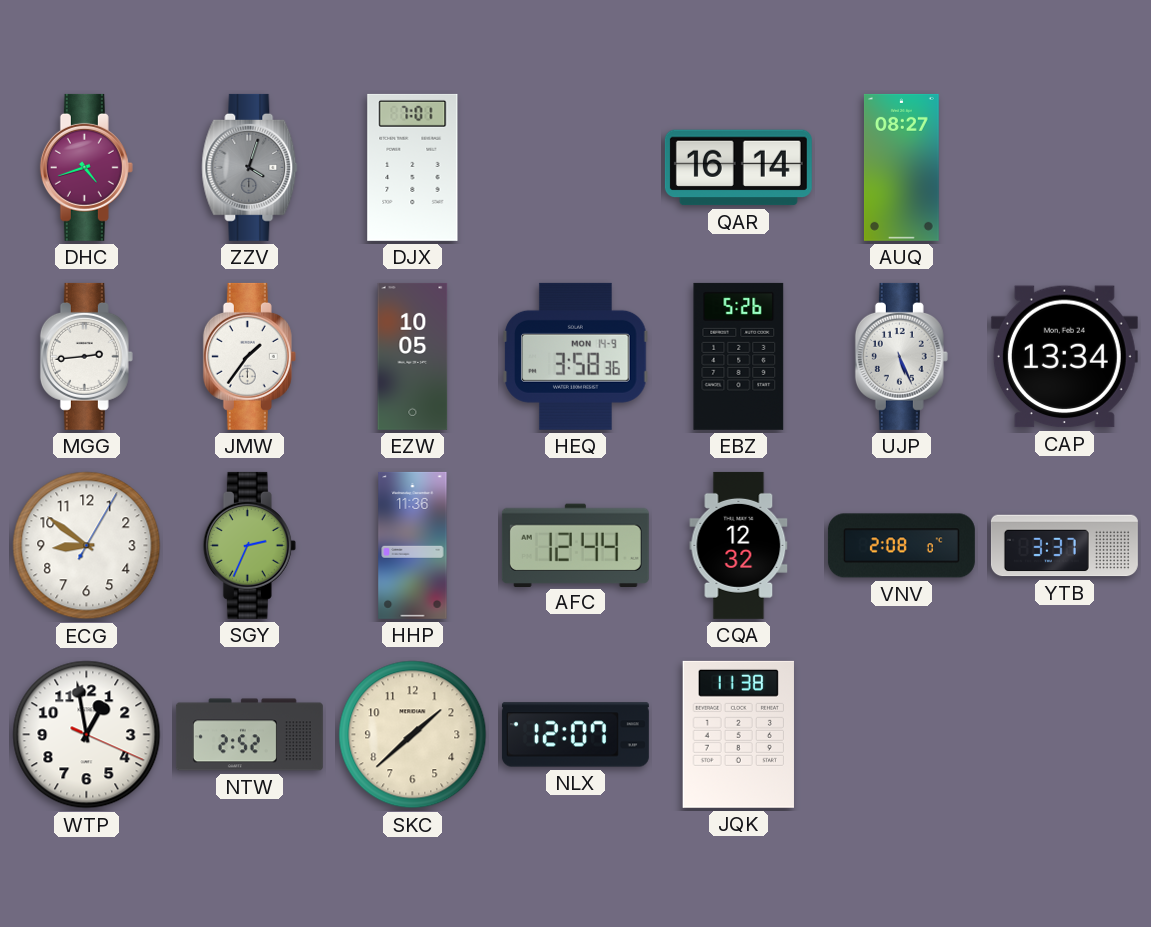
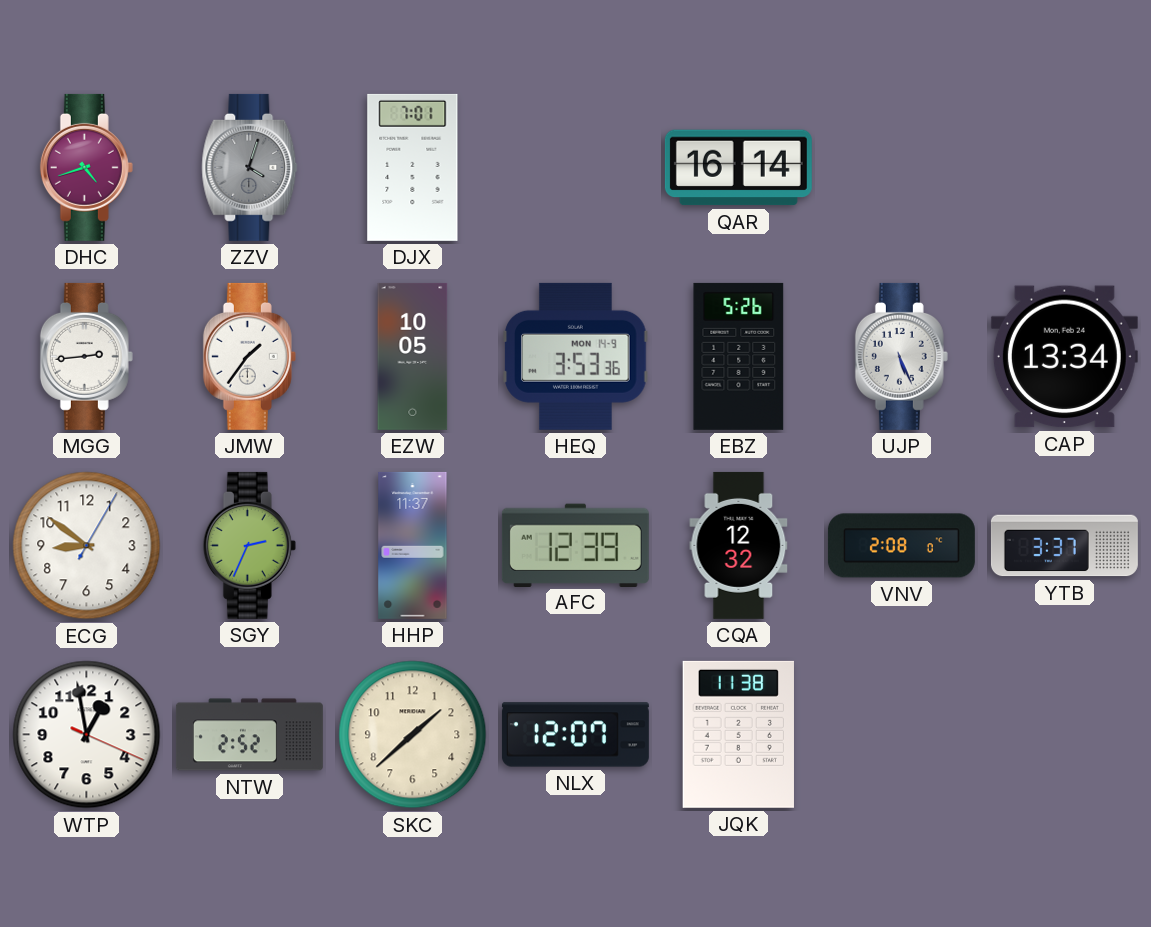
AUQ: 08:27 -> none (901, 167)
HEQ: 3:58 -> 3:53 (576, 356)
HHP: 11:36 -> 11:37 (413, 545)
AFC: 12:44 -> 12:39 (575, 545)
